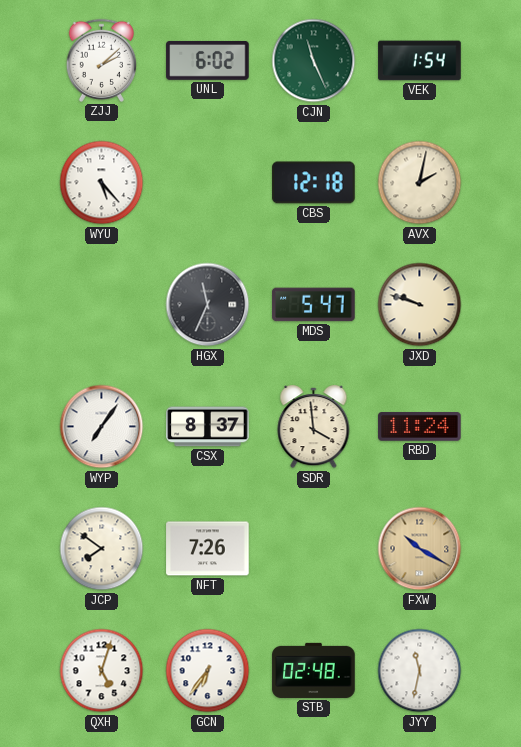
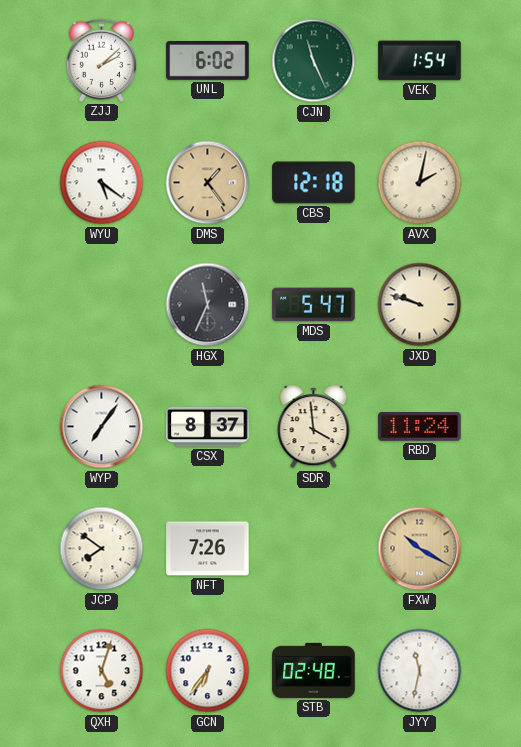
WYU: 5:23 -> 5:21 (102, 183)
DMS: none -> 1:24 (208, 183)
